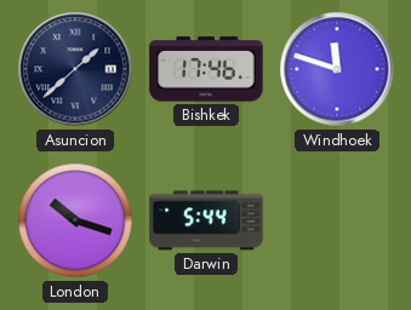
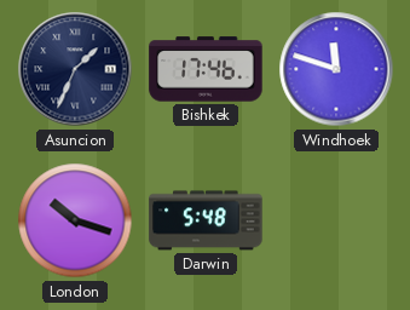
Asuncion: 1:38 -> 1:34 (75, 69)
Darwin: 5:44 -> 5:48 (206, 220)
